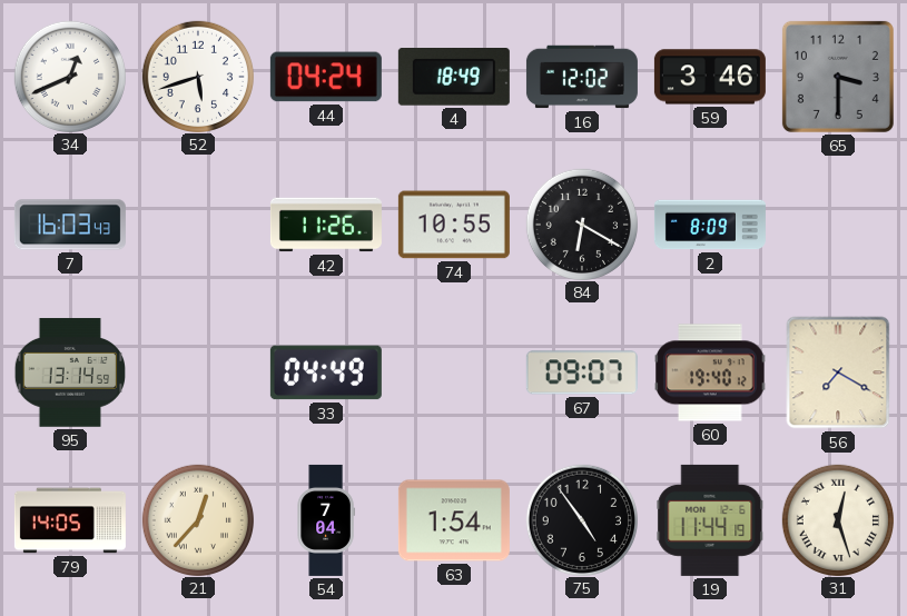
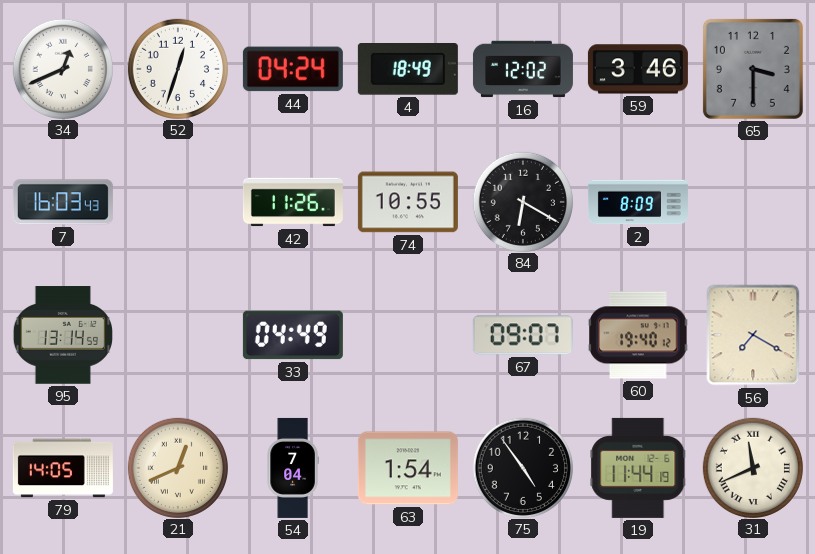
52: 5:42 -> 12:33 (177, 68)
21: 12:37 -> 12:41 (177, 467)
31: 12:27 -> 11:41 (752, 467)
